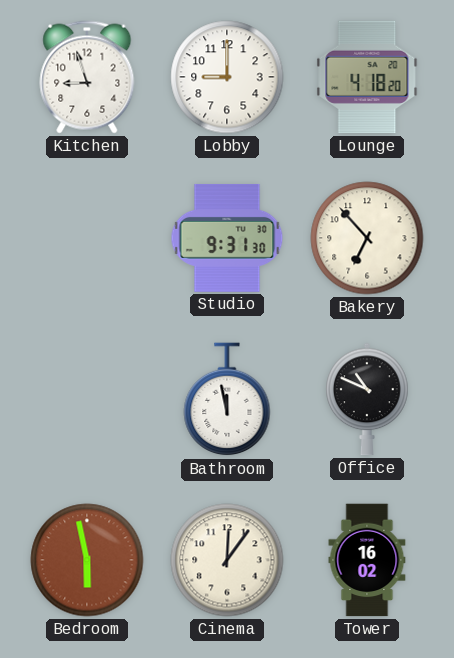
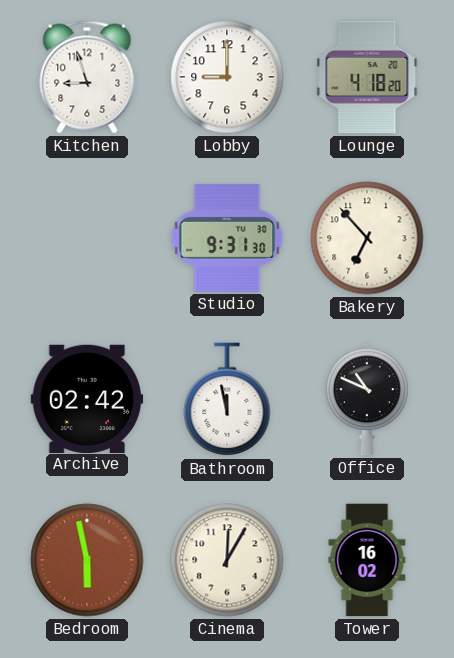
Archive: none -> 02:42 (87, 398)
Cinema: 12:06 -> 12:05 (227, 560)
